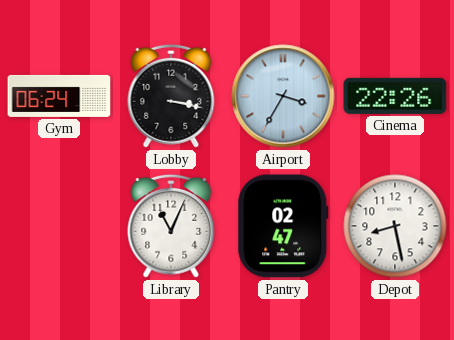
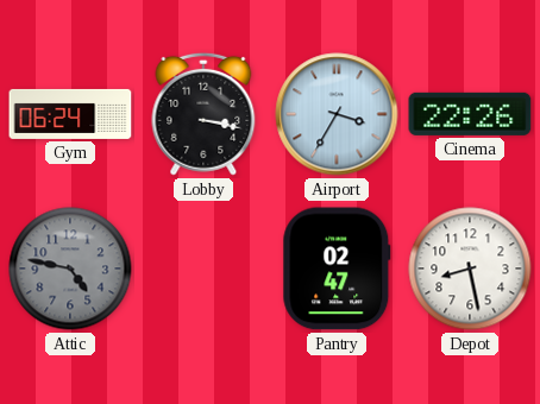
Attic: none -> 4:47 (70, 269)
Library: 11:04 -> none (171, 226)
